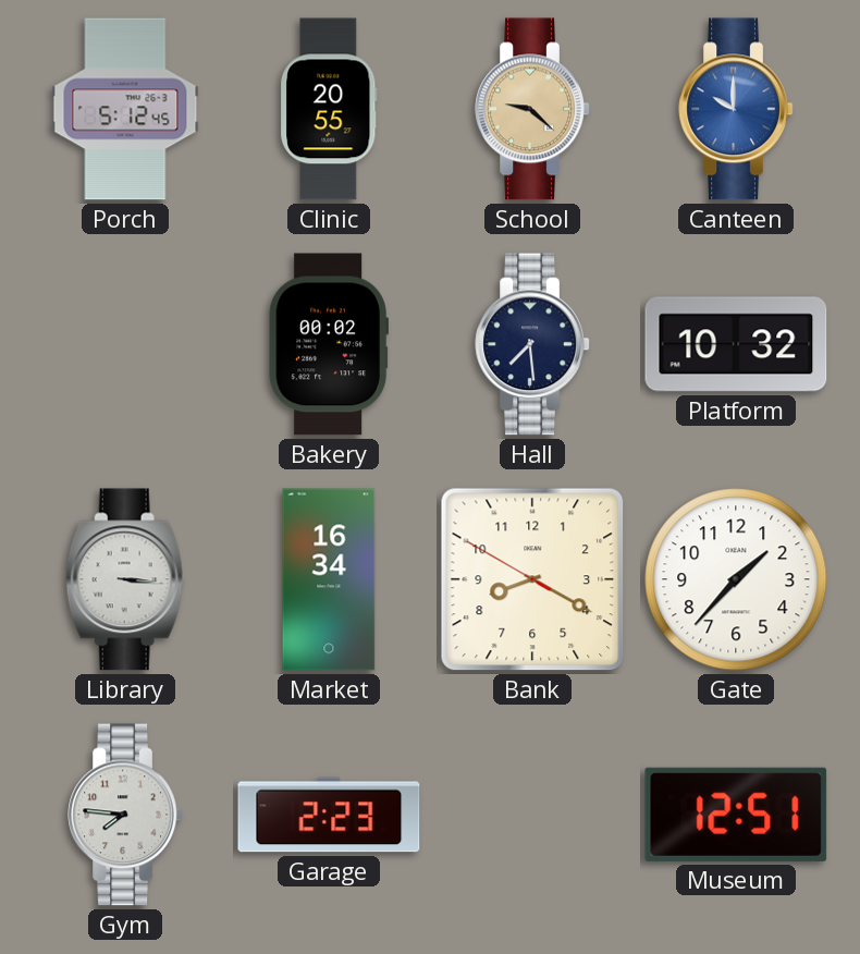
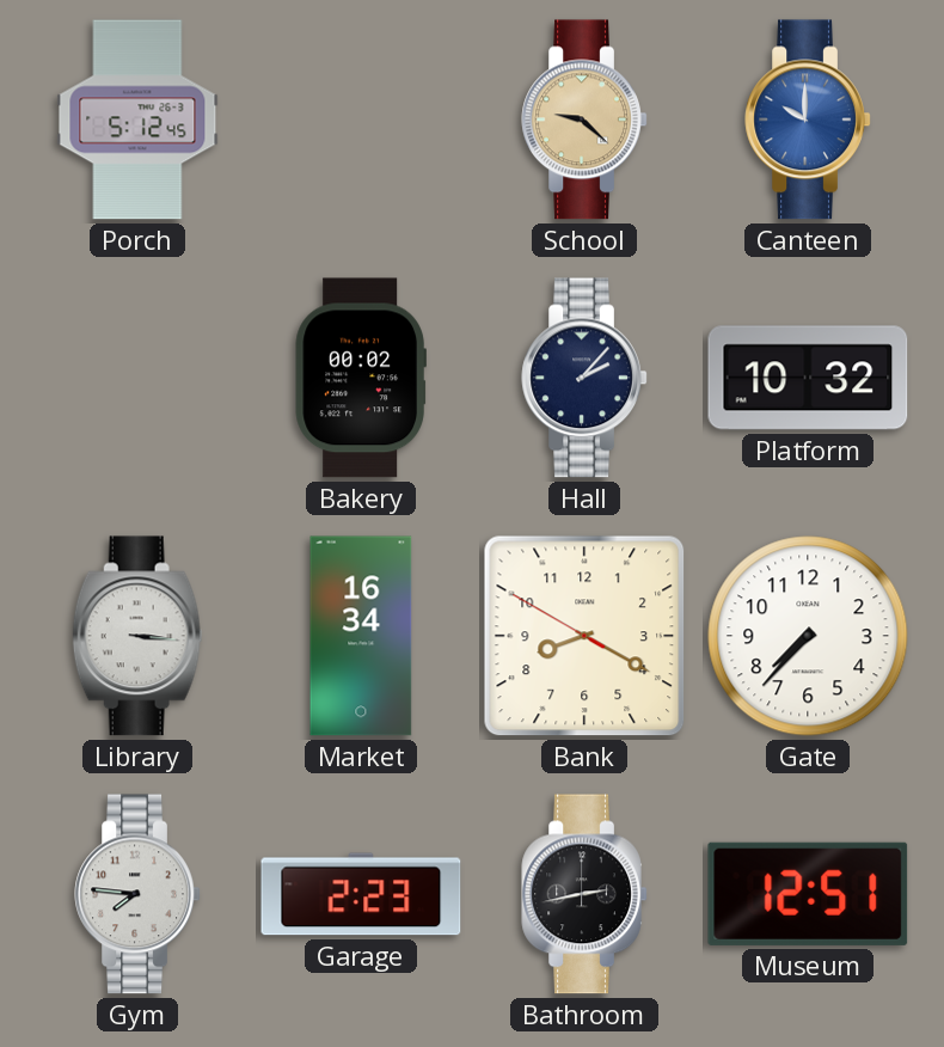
Clinic: 20:55 -> none (329, 109)
Hall: 7:29 -> 2:07 (584, 378)
Gate: 1:37 -> 7:37 (808, 636)
Bathroom: none -> 2:43 (584, 894)
